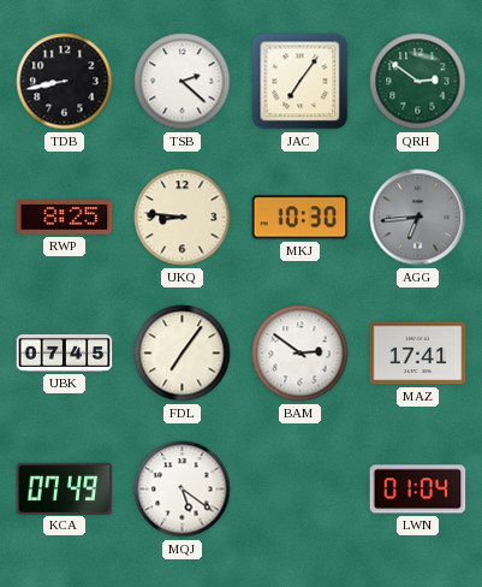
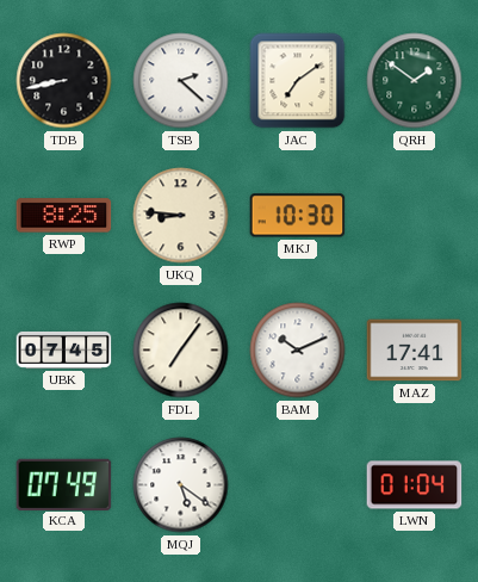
JAC: 7:06 -> 7:09 (298, 81)
QRH: 2:51 -> 1:51 (415, 81)
AGG: 6:44 -> none (418, 218)
BAM: 2:51 -> 10:11 (298, 351)
